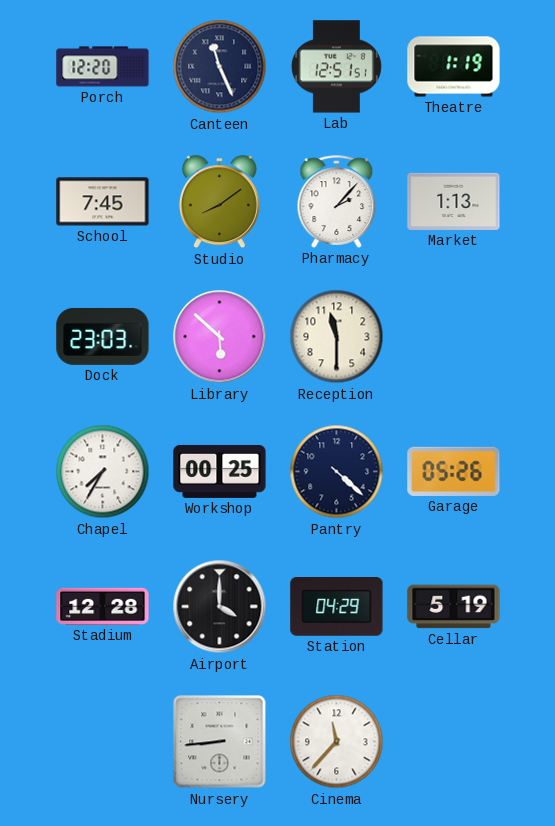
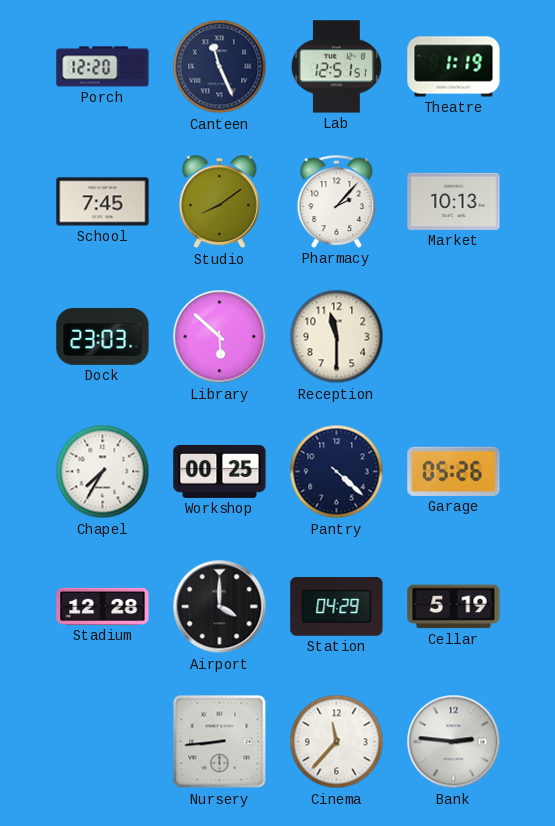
Market: 1:13 -> 10:13 (454, 201)
Bank: none -> 2:46 (454, 742)
